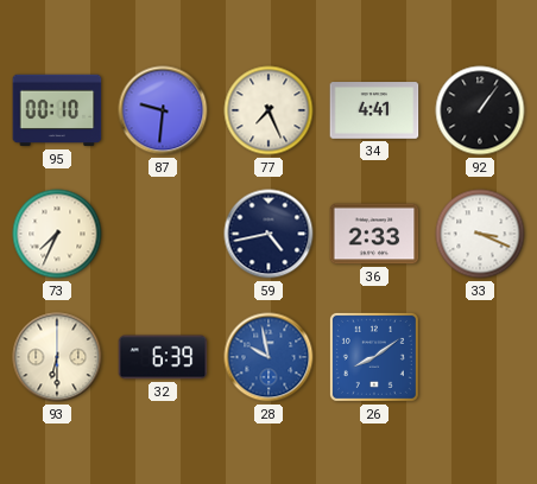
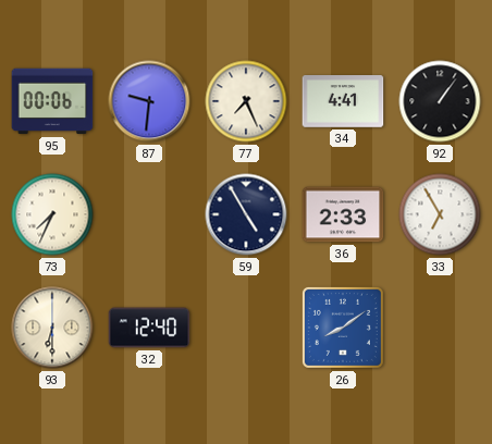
95: 00:10 -> 00:06 (52, 101)
59: 4:43 -> 4:55 (246, 214)
33: 3:19 -> 6:55 (440, 214)
32: 6:39 -> 12:40 (149, 328)
28: 9:58 -> none (268, 357)
